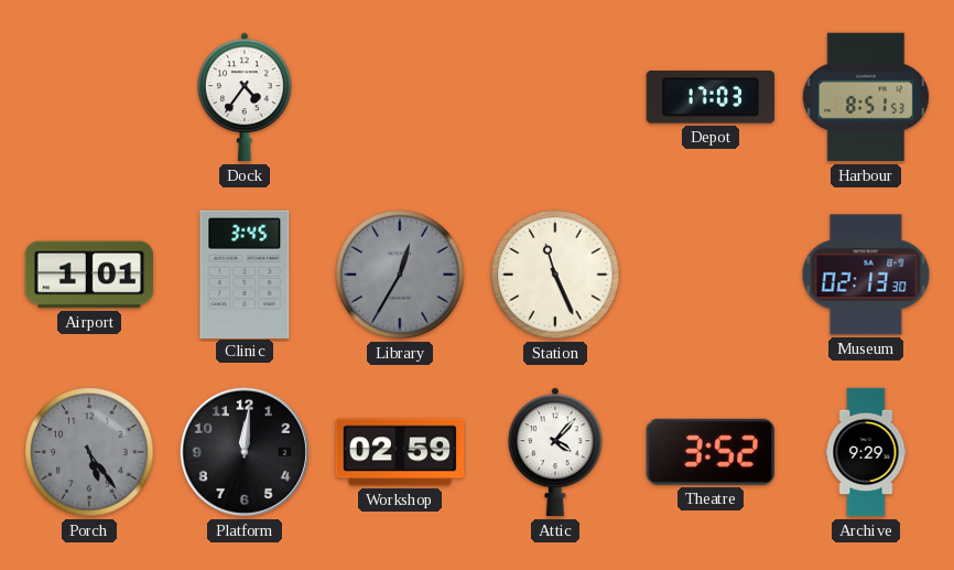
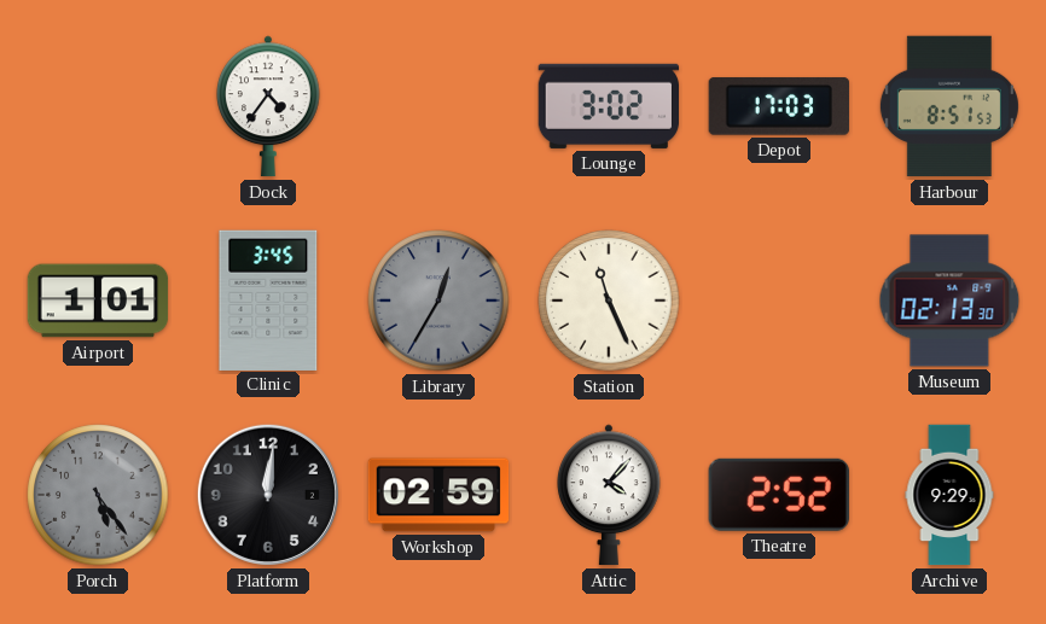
Lounge: none -> 3:02 (609, 106)
Theatre: 3:52 -> 2:52 (779, 495)
